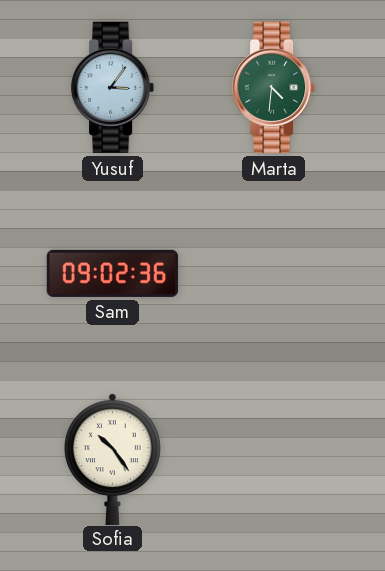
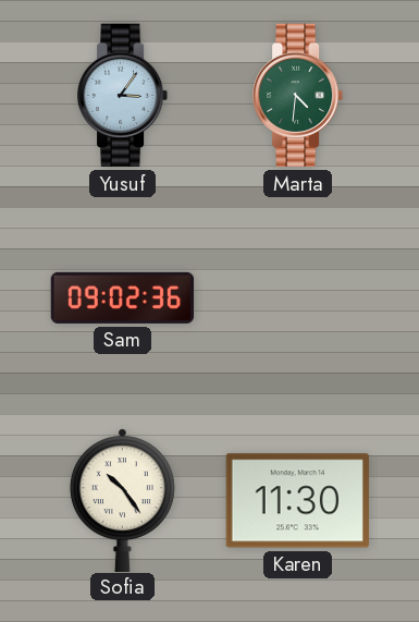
Karen: none -> 11:30 (297, 501)
